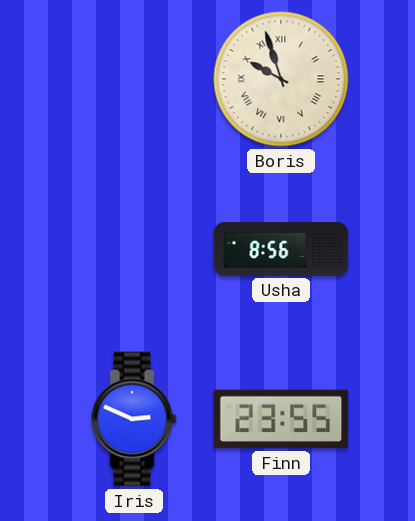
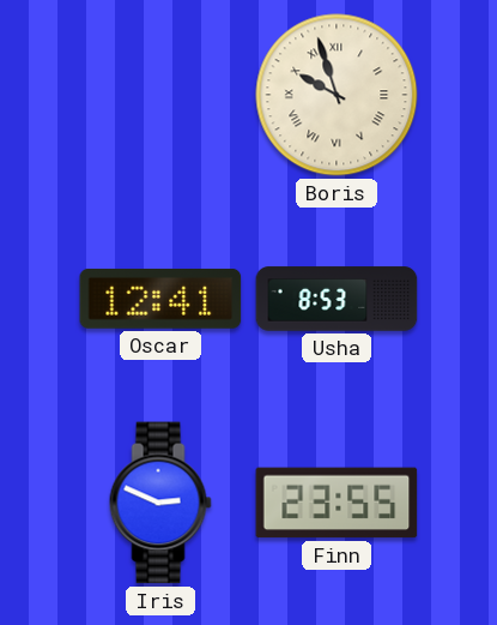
Oscar: none -> 12:41 (160, 299)
Usha: 8:56 -> 8:53 (337, 299)
